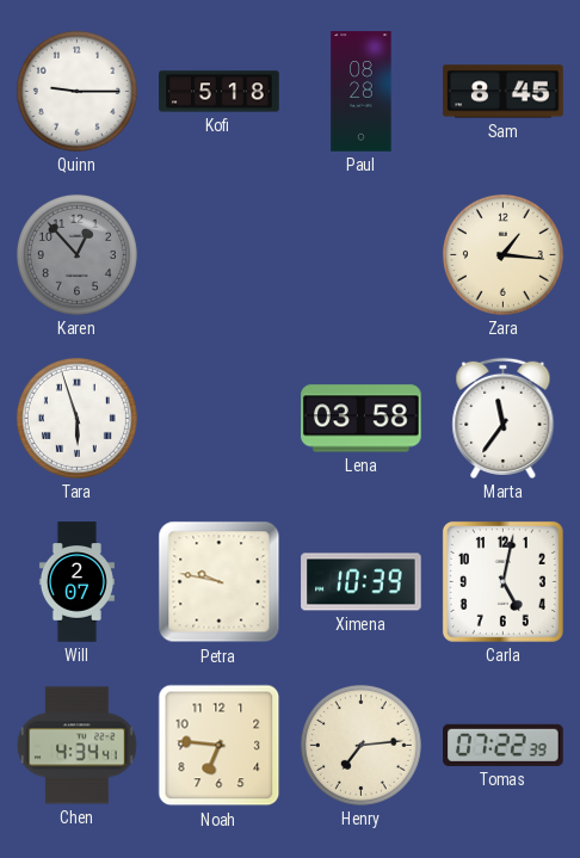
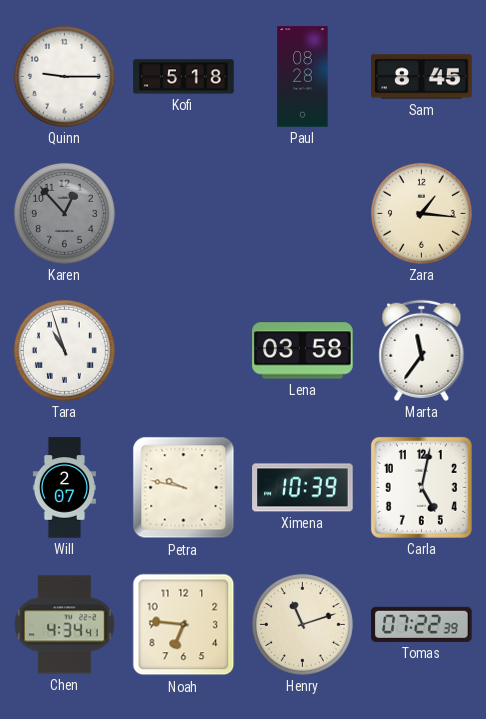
Tara: 5:57 -> 10:57 (64, 350)
Henry: 7:14 -> 11:12 (302, 624)
